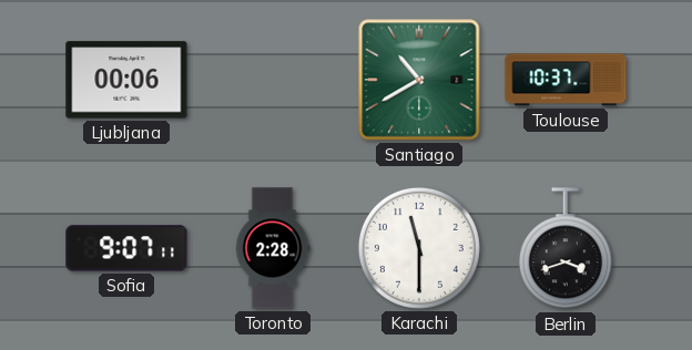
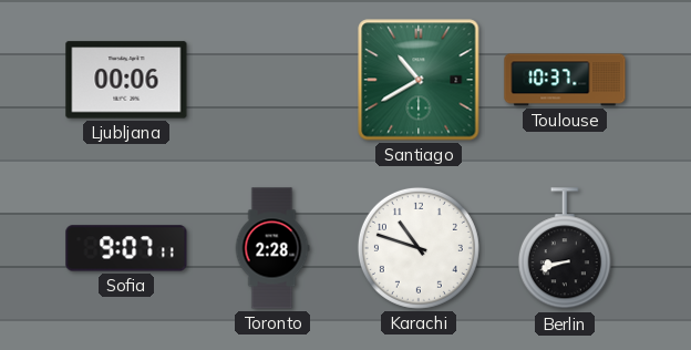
Karachi: 11:30 -> 10:48 (419, 248)
Berlin: 3:42 -> 8:42 (565, 249)
